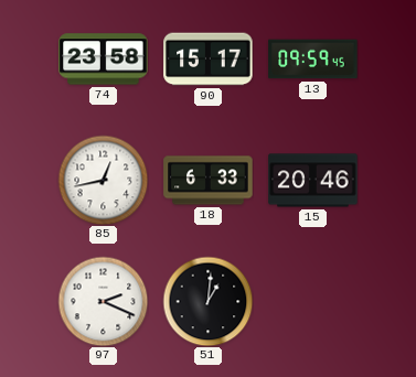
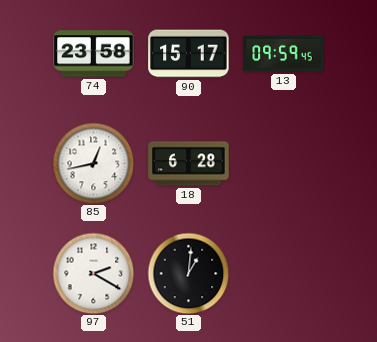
18: 6:33 -> 6:28 (189, 164)
15: 20:46 -> none (313, 181)
97: 2:19 -> 2:20 (93, 273)
